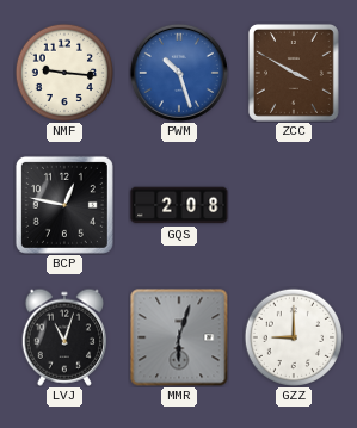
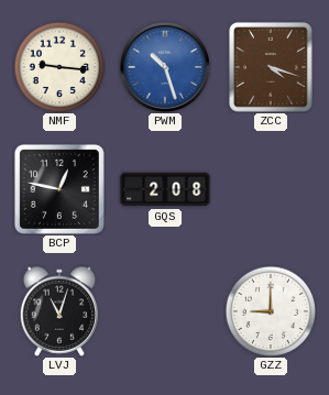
ZCC: 3:50 -> 4:18 (271, 67)
MMR: 6:03 -> none (179, 337)
